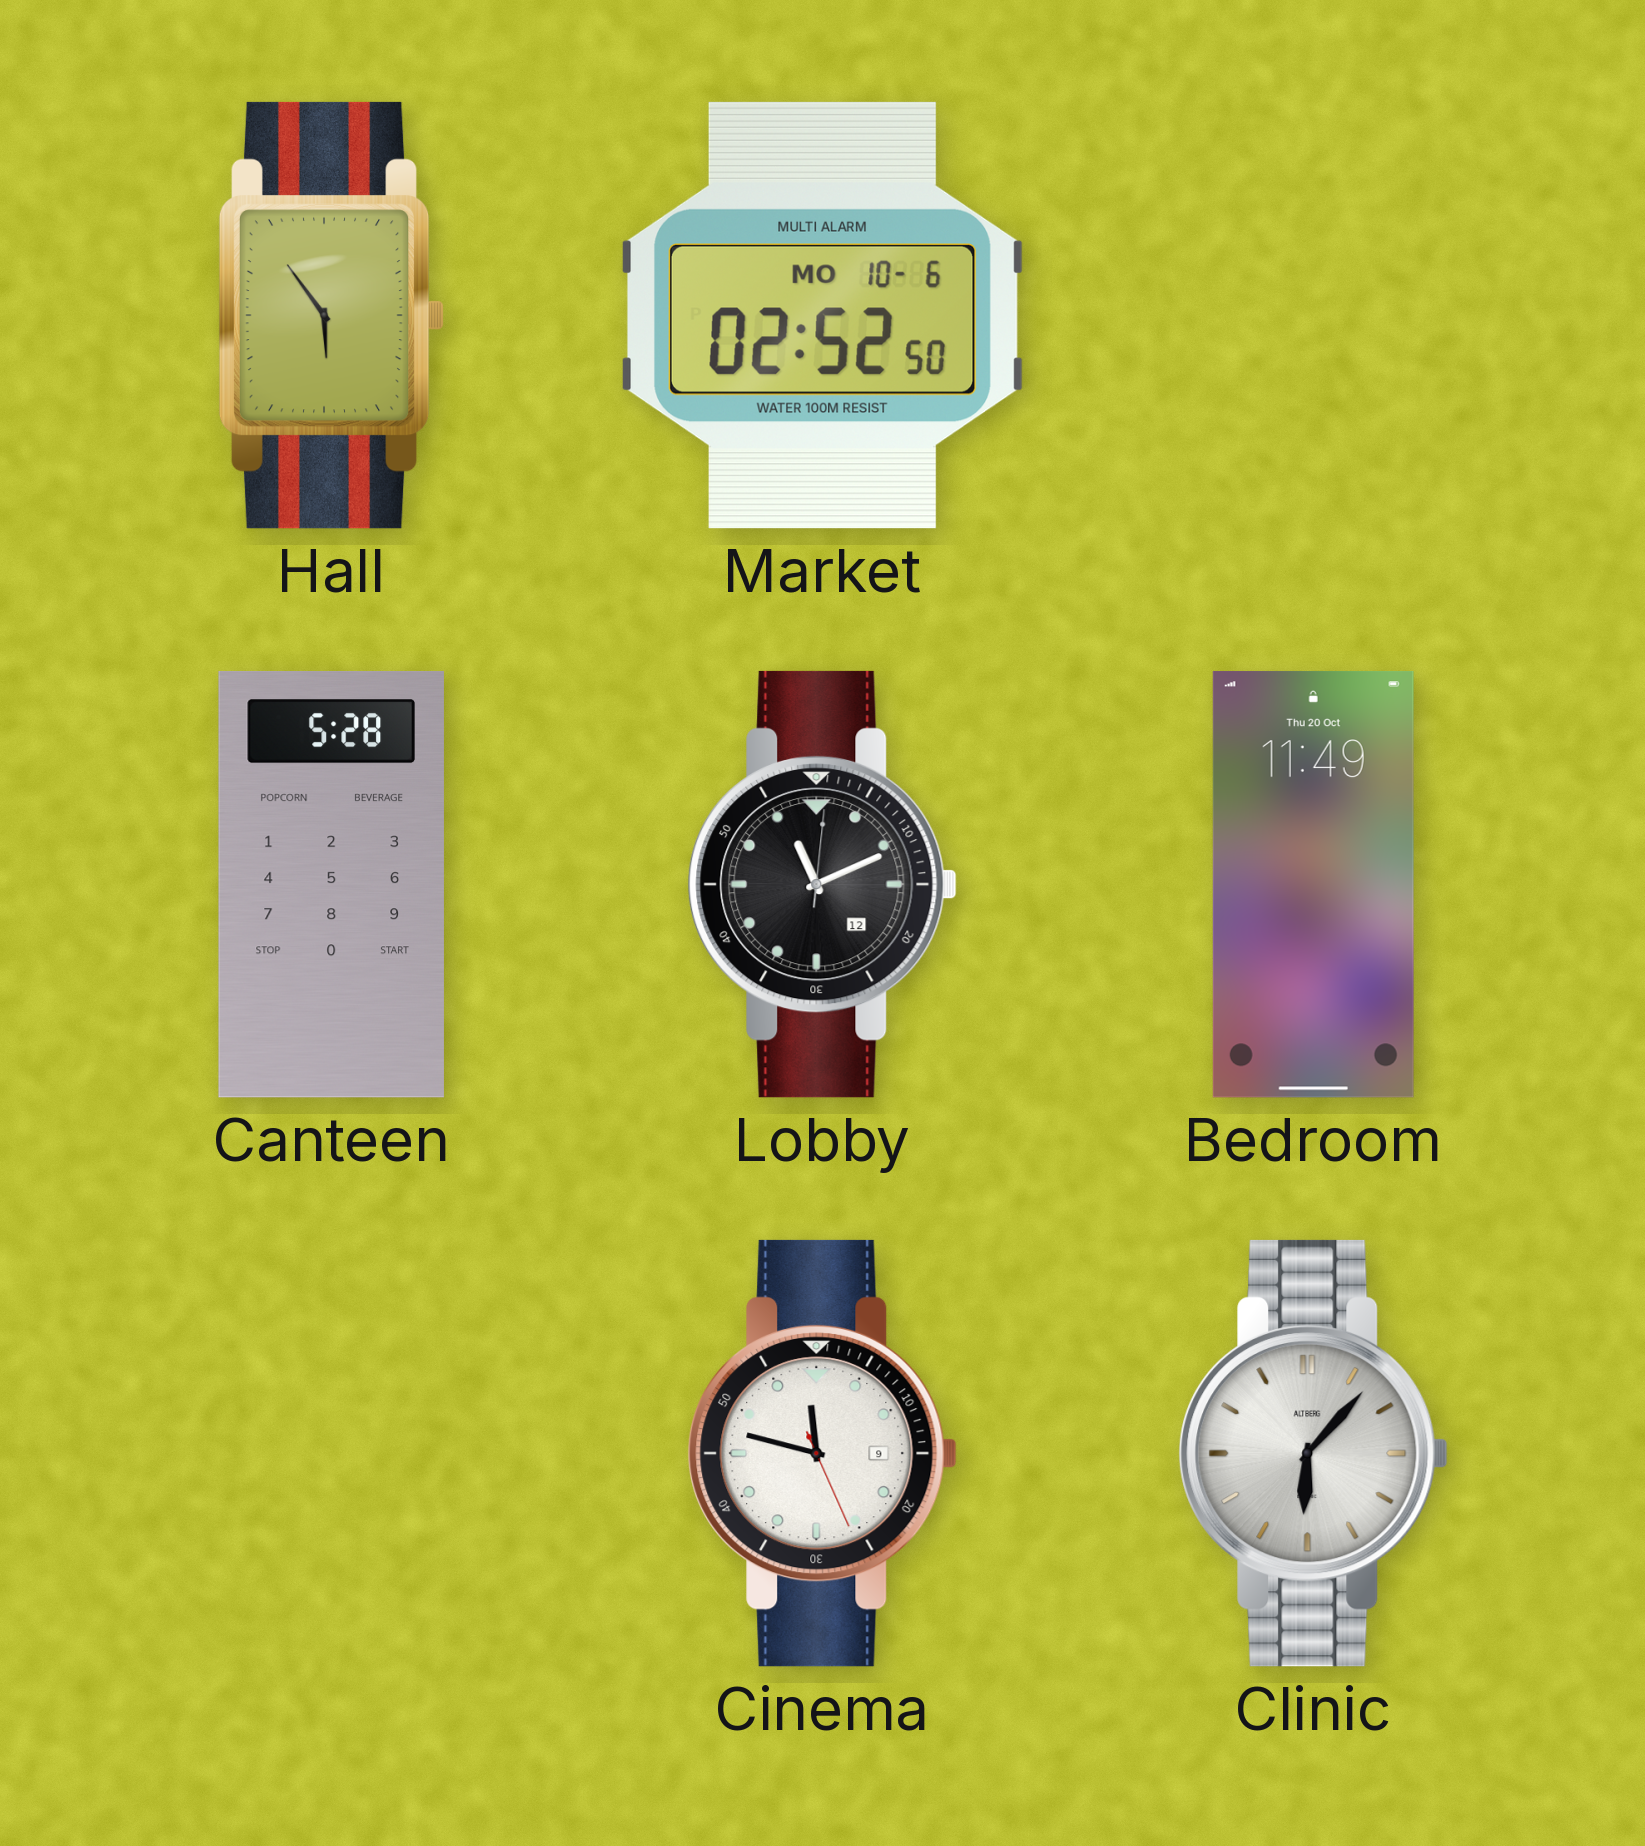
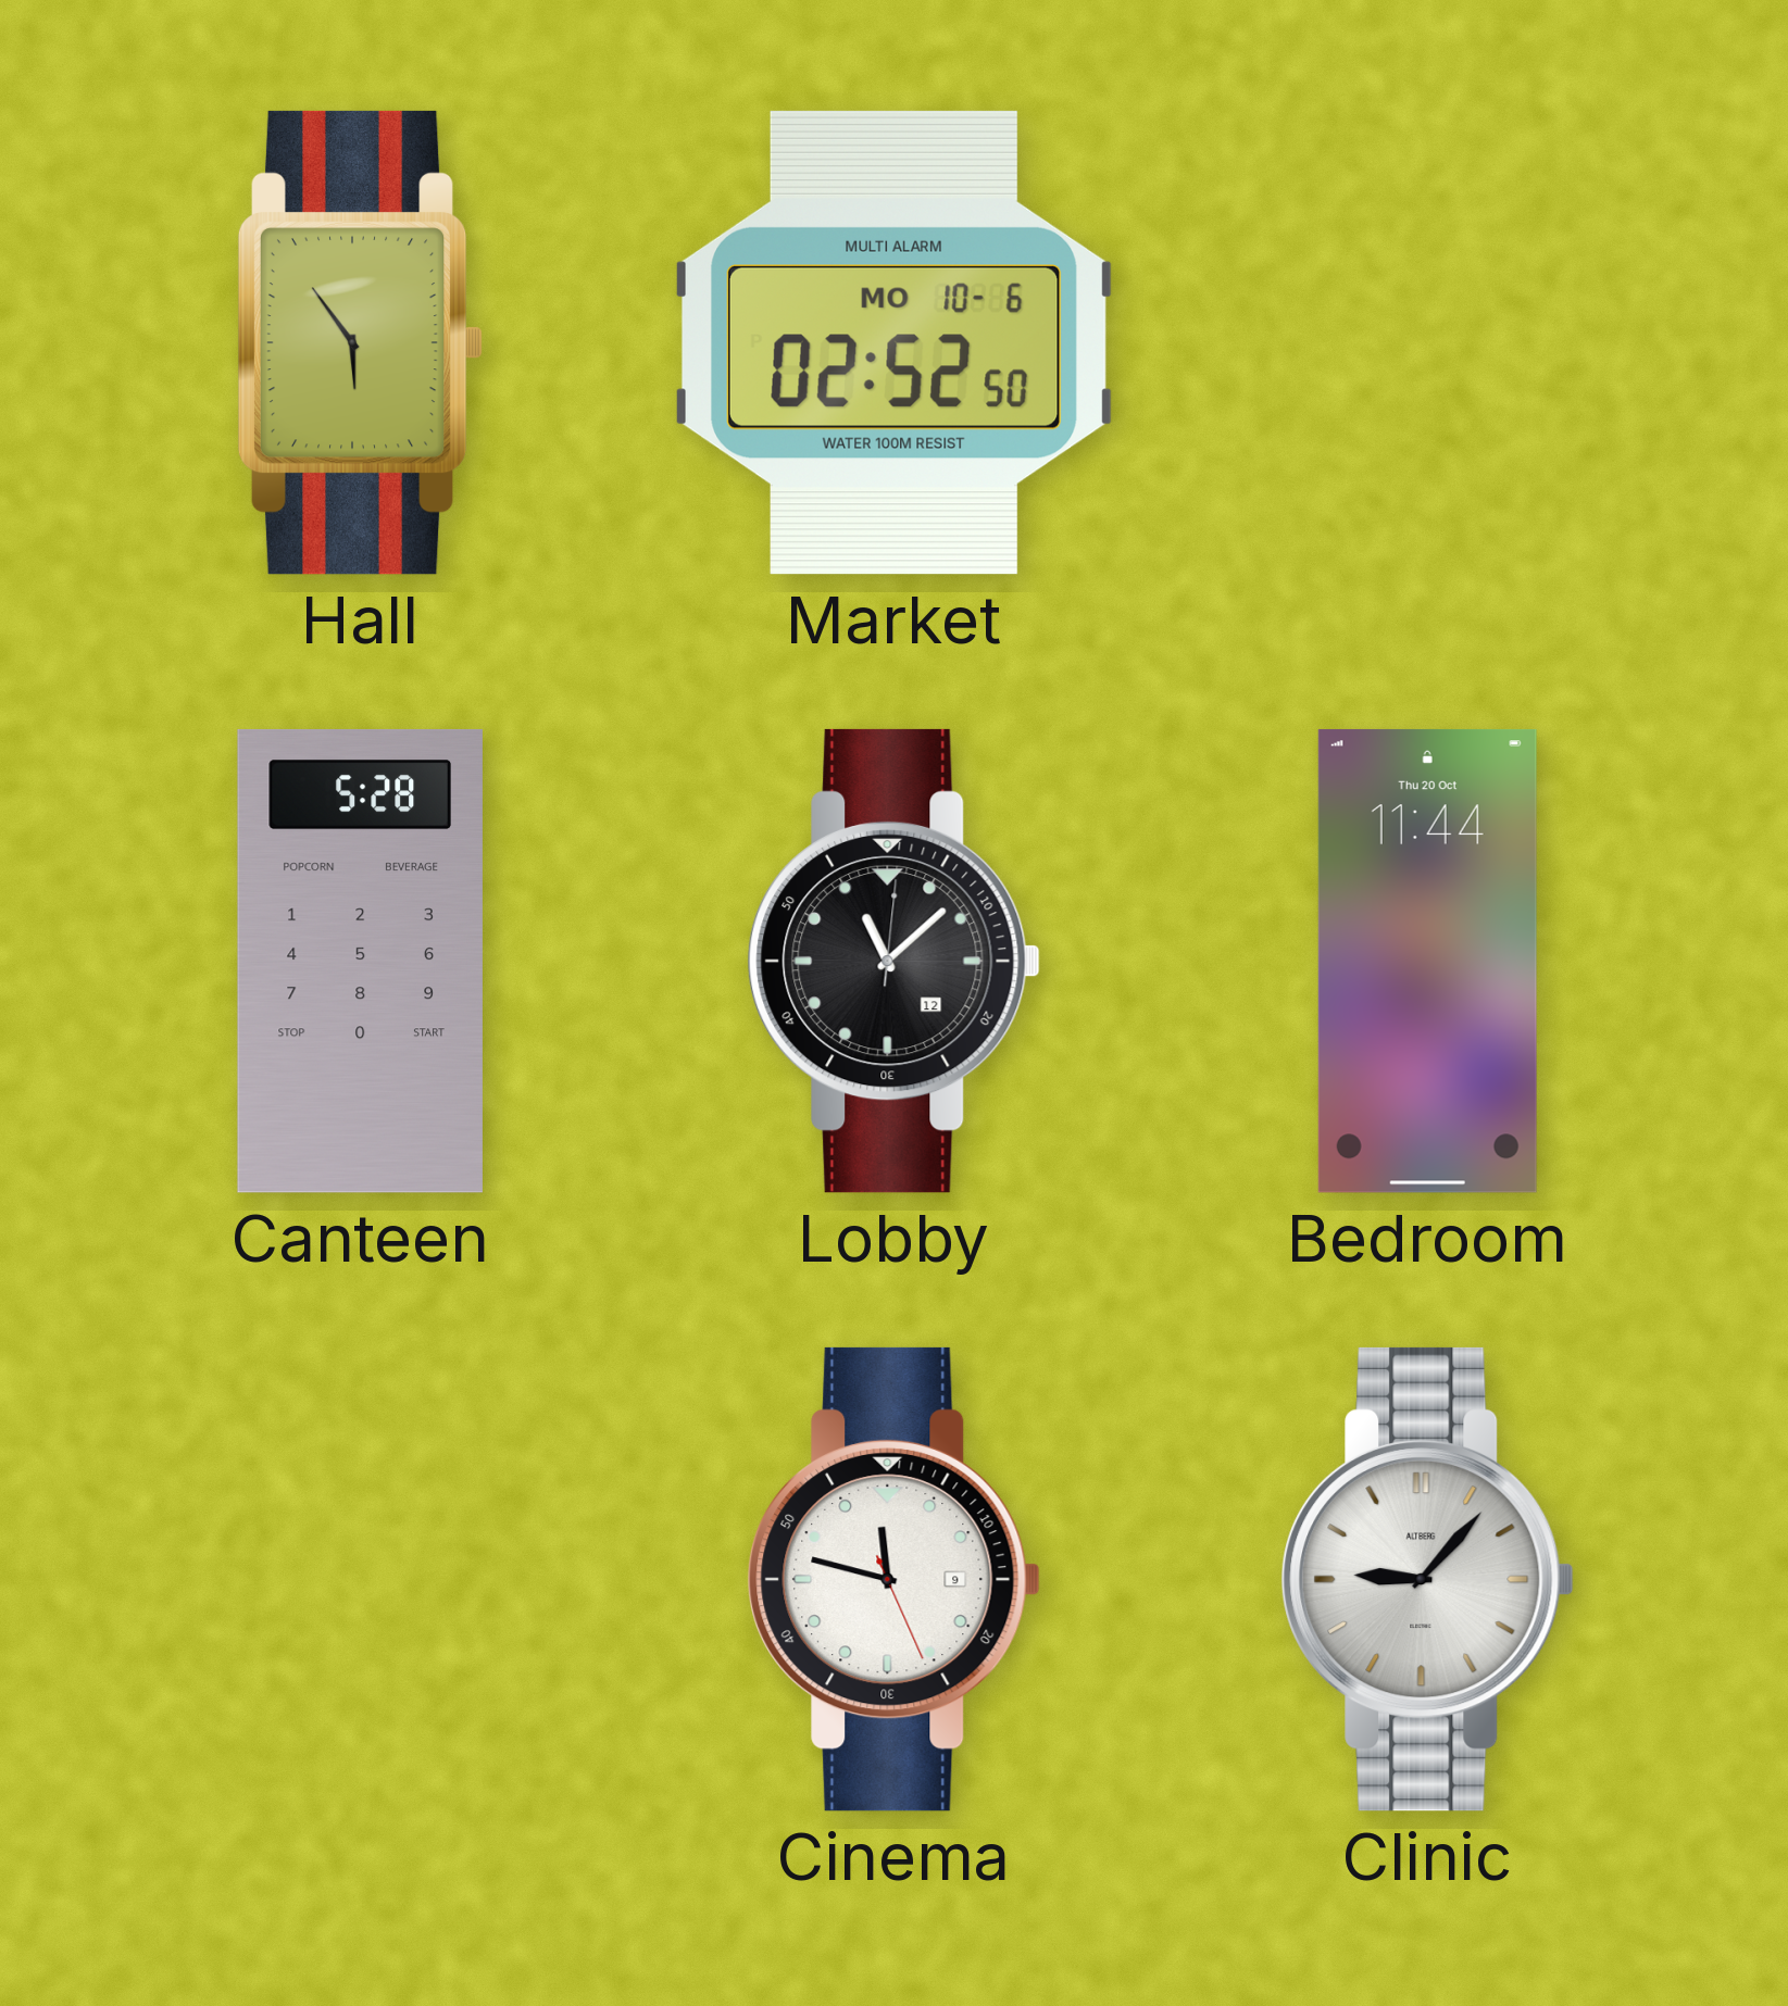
Lobby: 11:11 -> 11:08 (893, 961)
Bedroom: 11:49 -> 11:44 (1427, 961)
Clinic: 6:07 -> 9:07 (1427, 1579)
